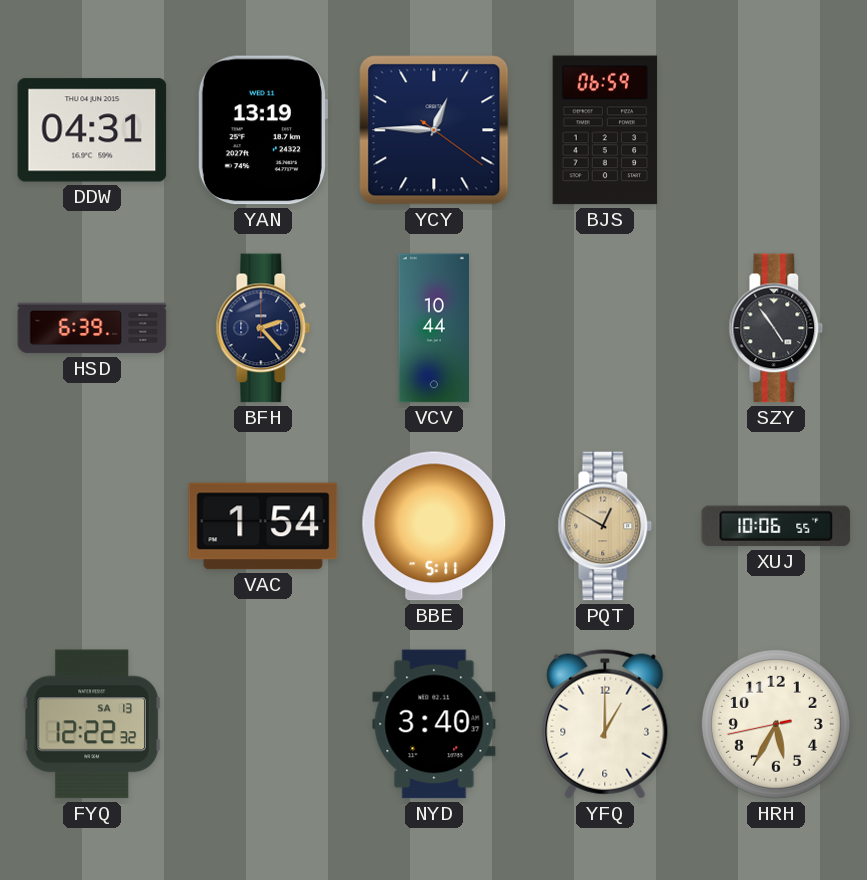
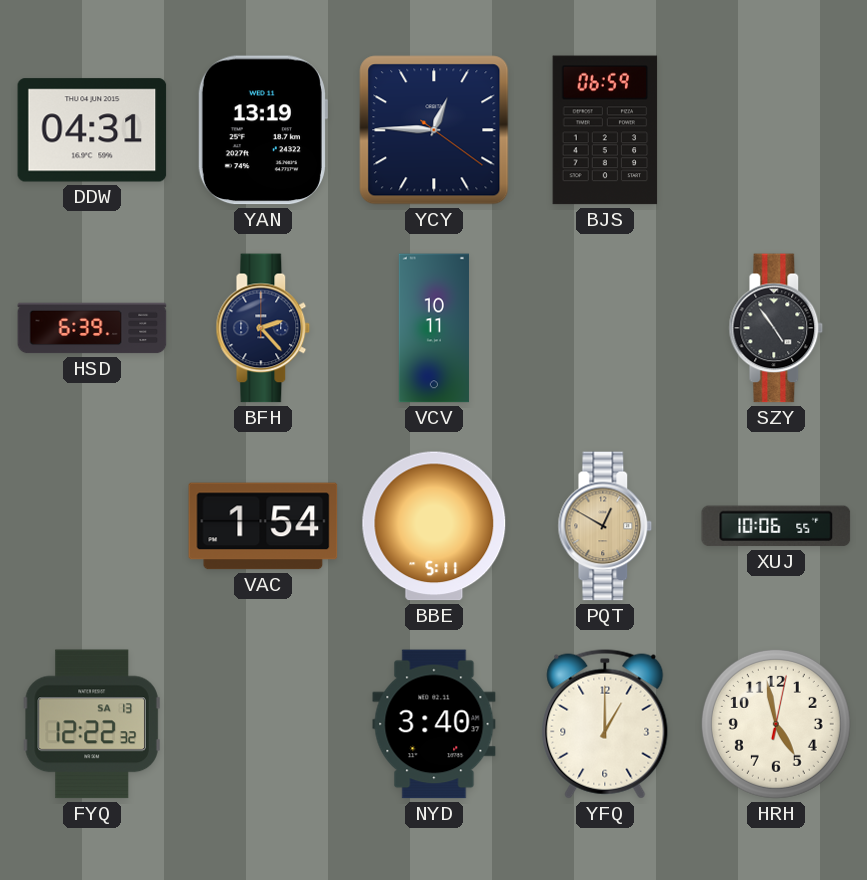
VCV: 10:44 -> 10:11 (434, 328)
HRH: 5:34 -> 4:58 (776, 724)
